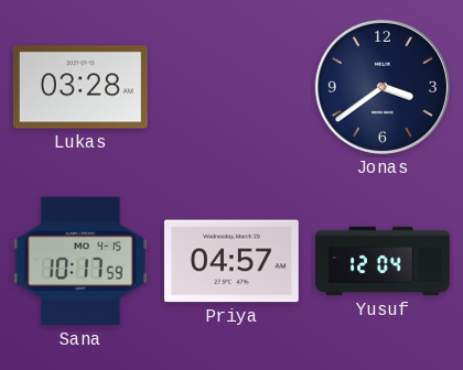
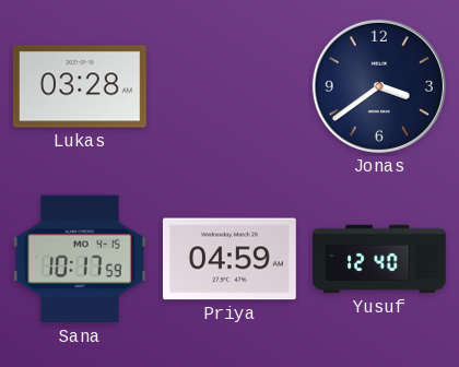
Priya: 04:57 -> 04:59 (229, 259)
Yusuf: 12:04 -> 12:40 (379, 259)
